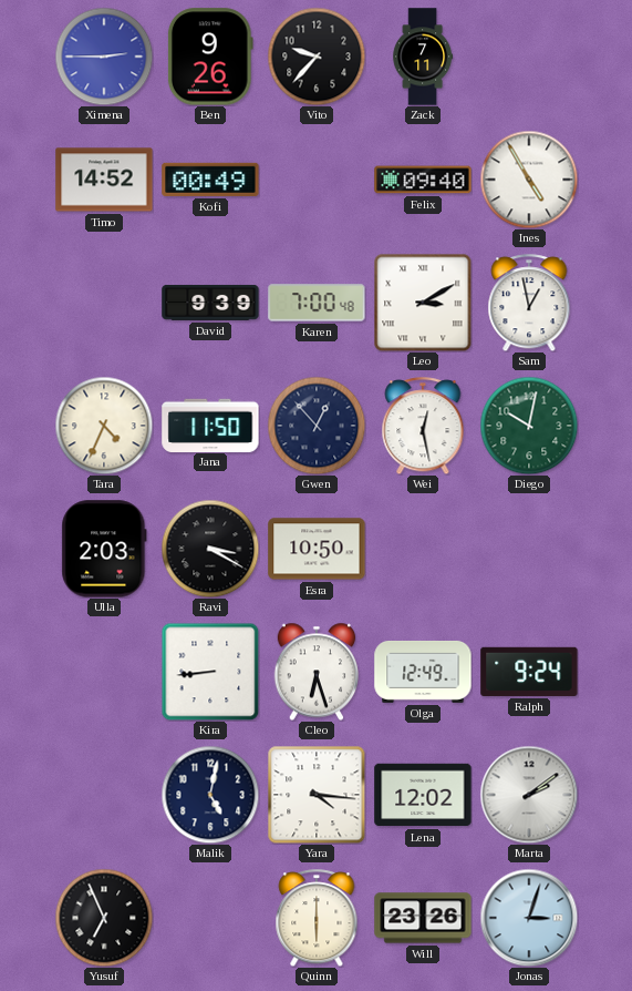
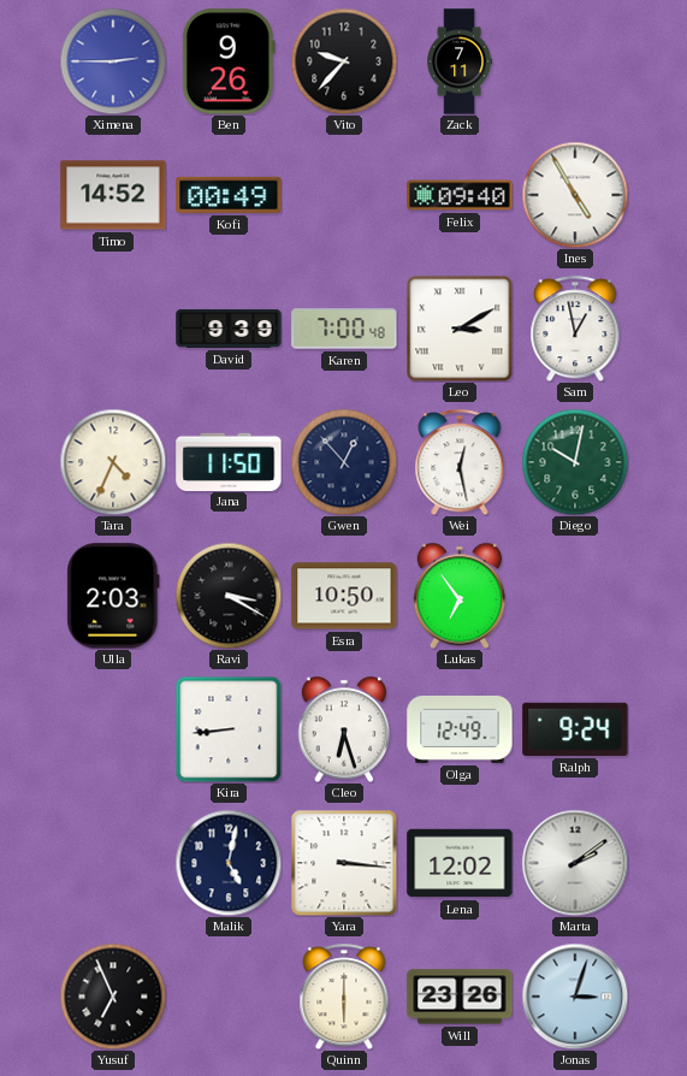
Lukas: none -> 6:54 (460, 596)
Yara: 4:16 -> 3:16 (344, 863)
